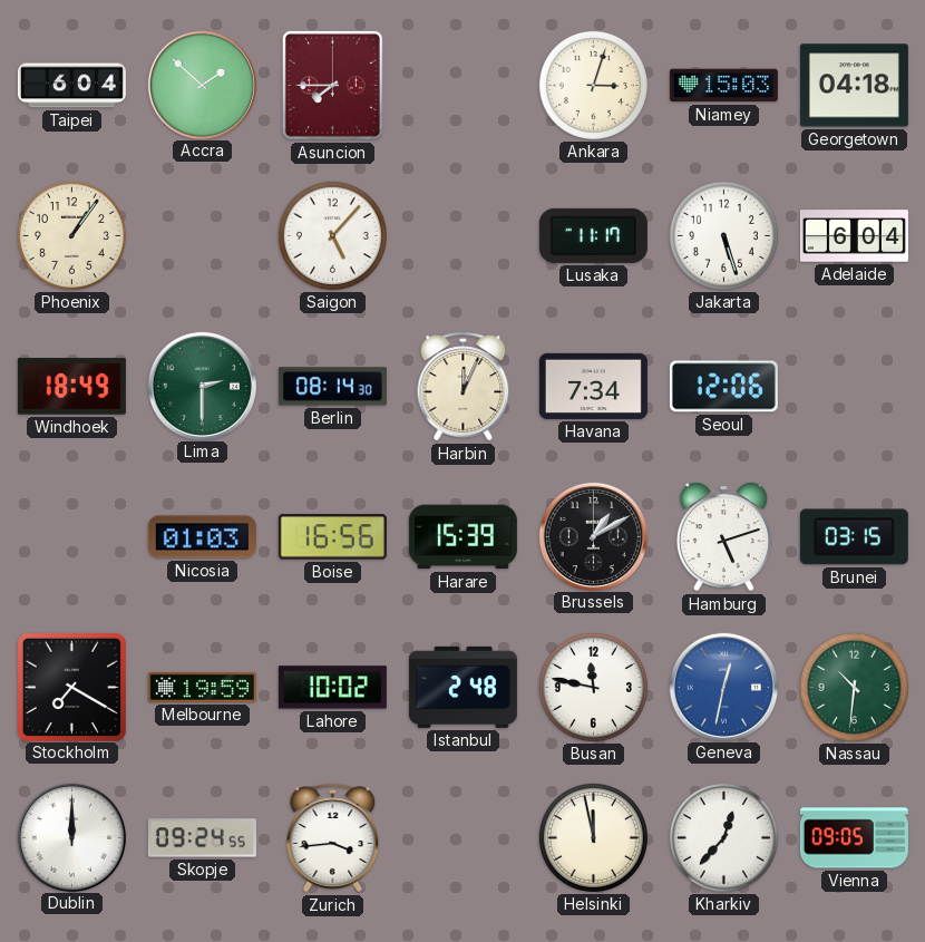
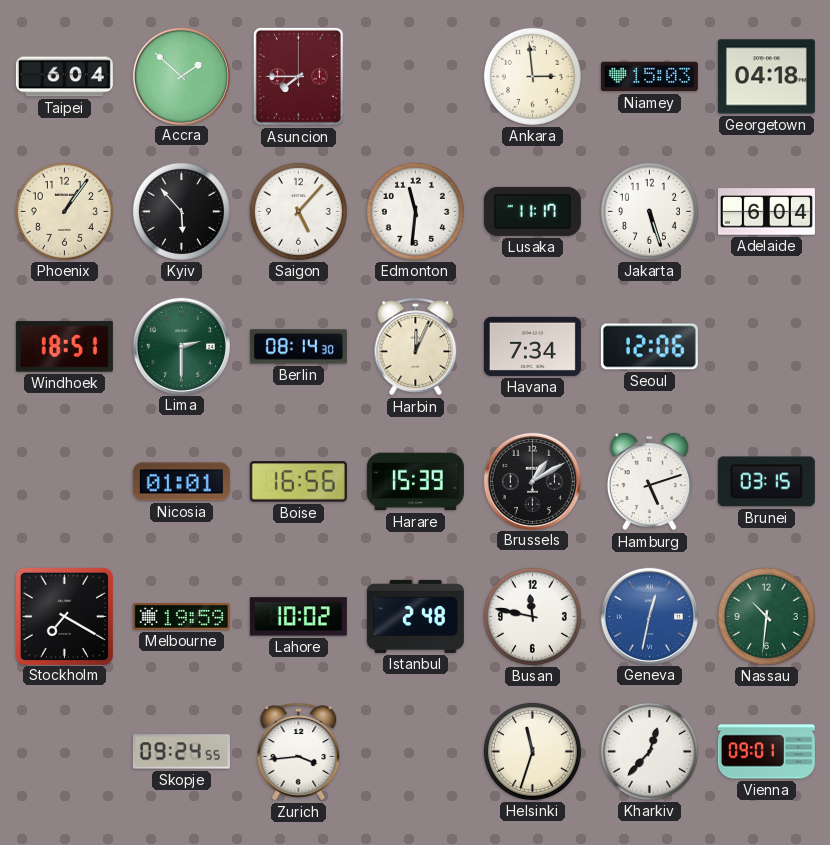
Ankara: 3:03 -> 2:59 (532, 76)
Kyiv: none -> 5:53 (181, 211)
Edmonton: none -> 11:31 (415, 211)
Windhoek: 18:49 -> 18:51 (64, 347)
Nicosia: 01:03 -> 01:01 (181, 482)
Dublin: 12:00 -> none (71, 837)
Helsinki: 11:58 -> 11:33 (532, 751)
Vienna: 09:05 -> 09:01 (766, 752)
